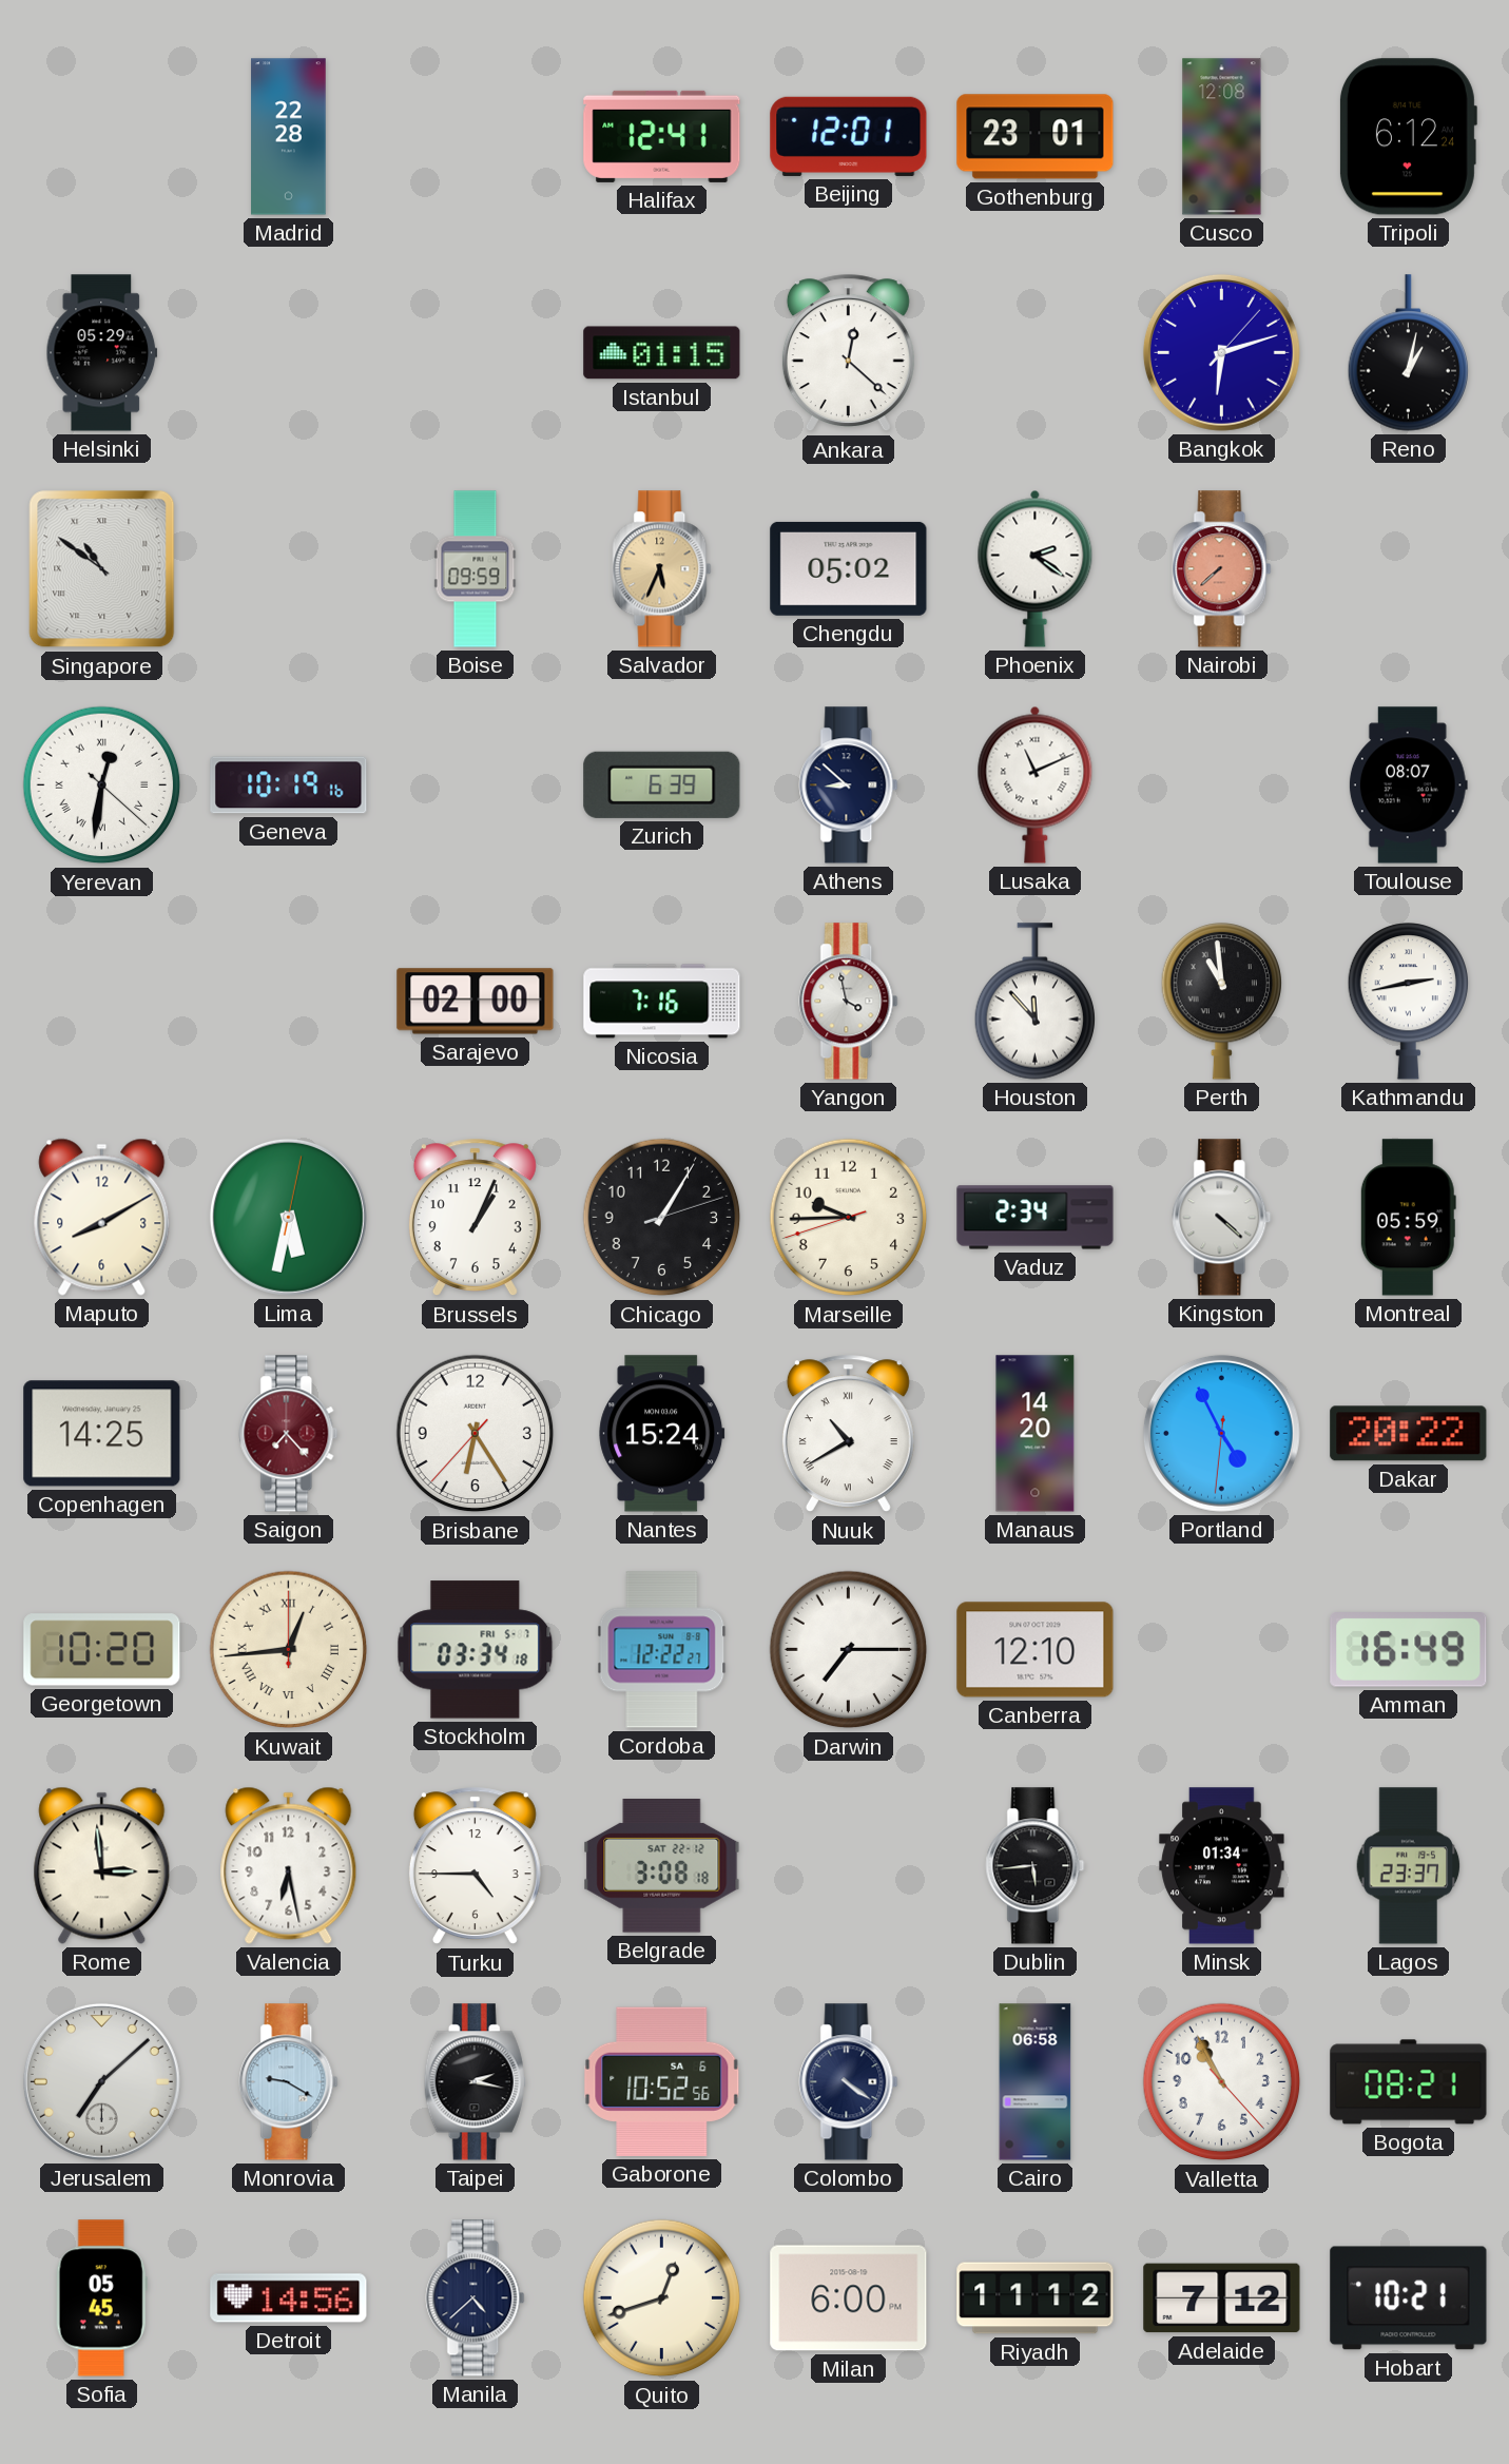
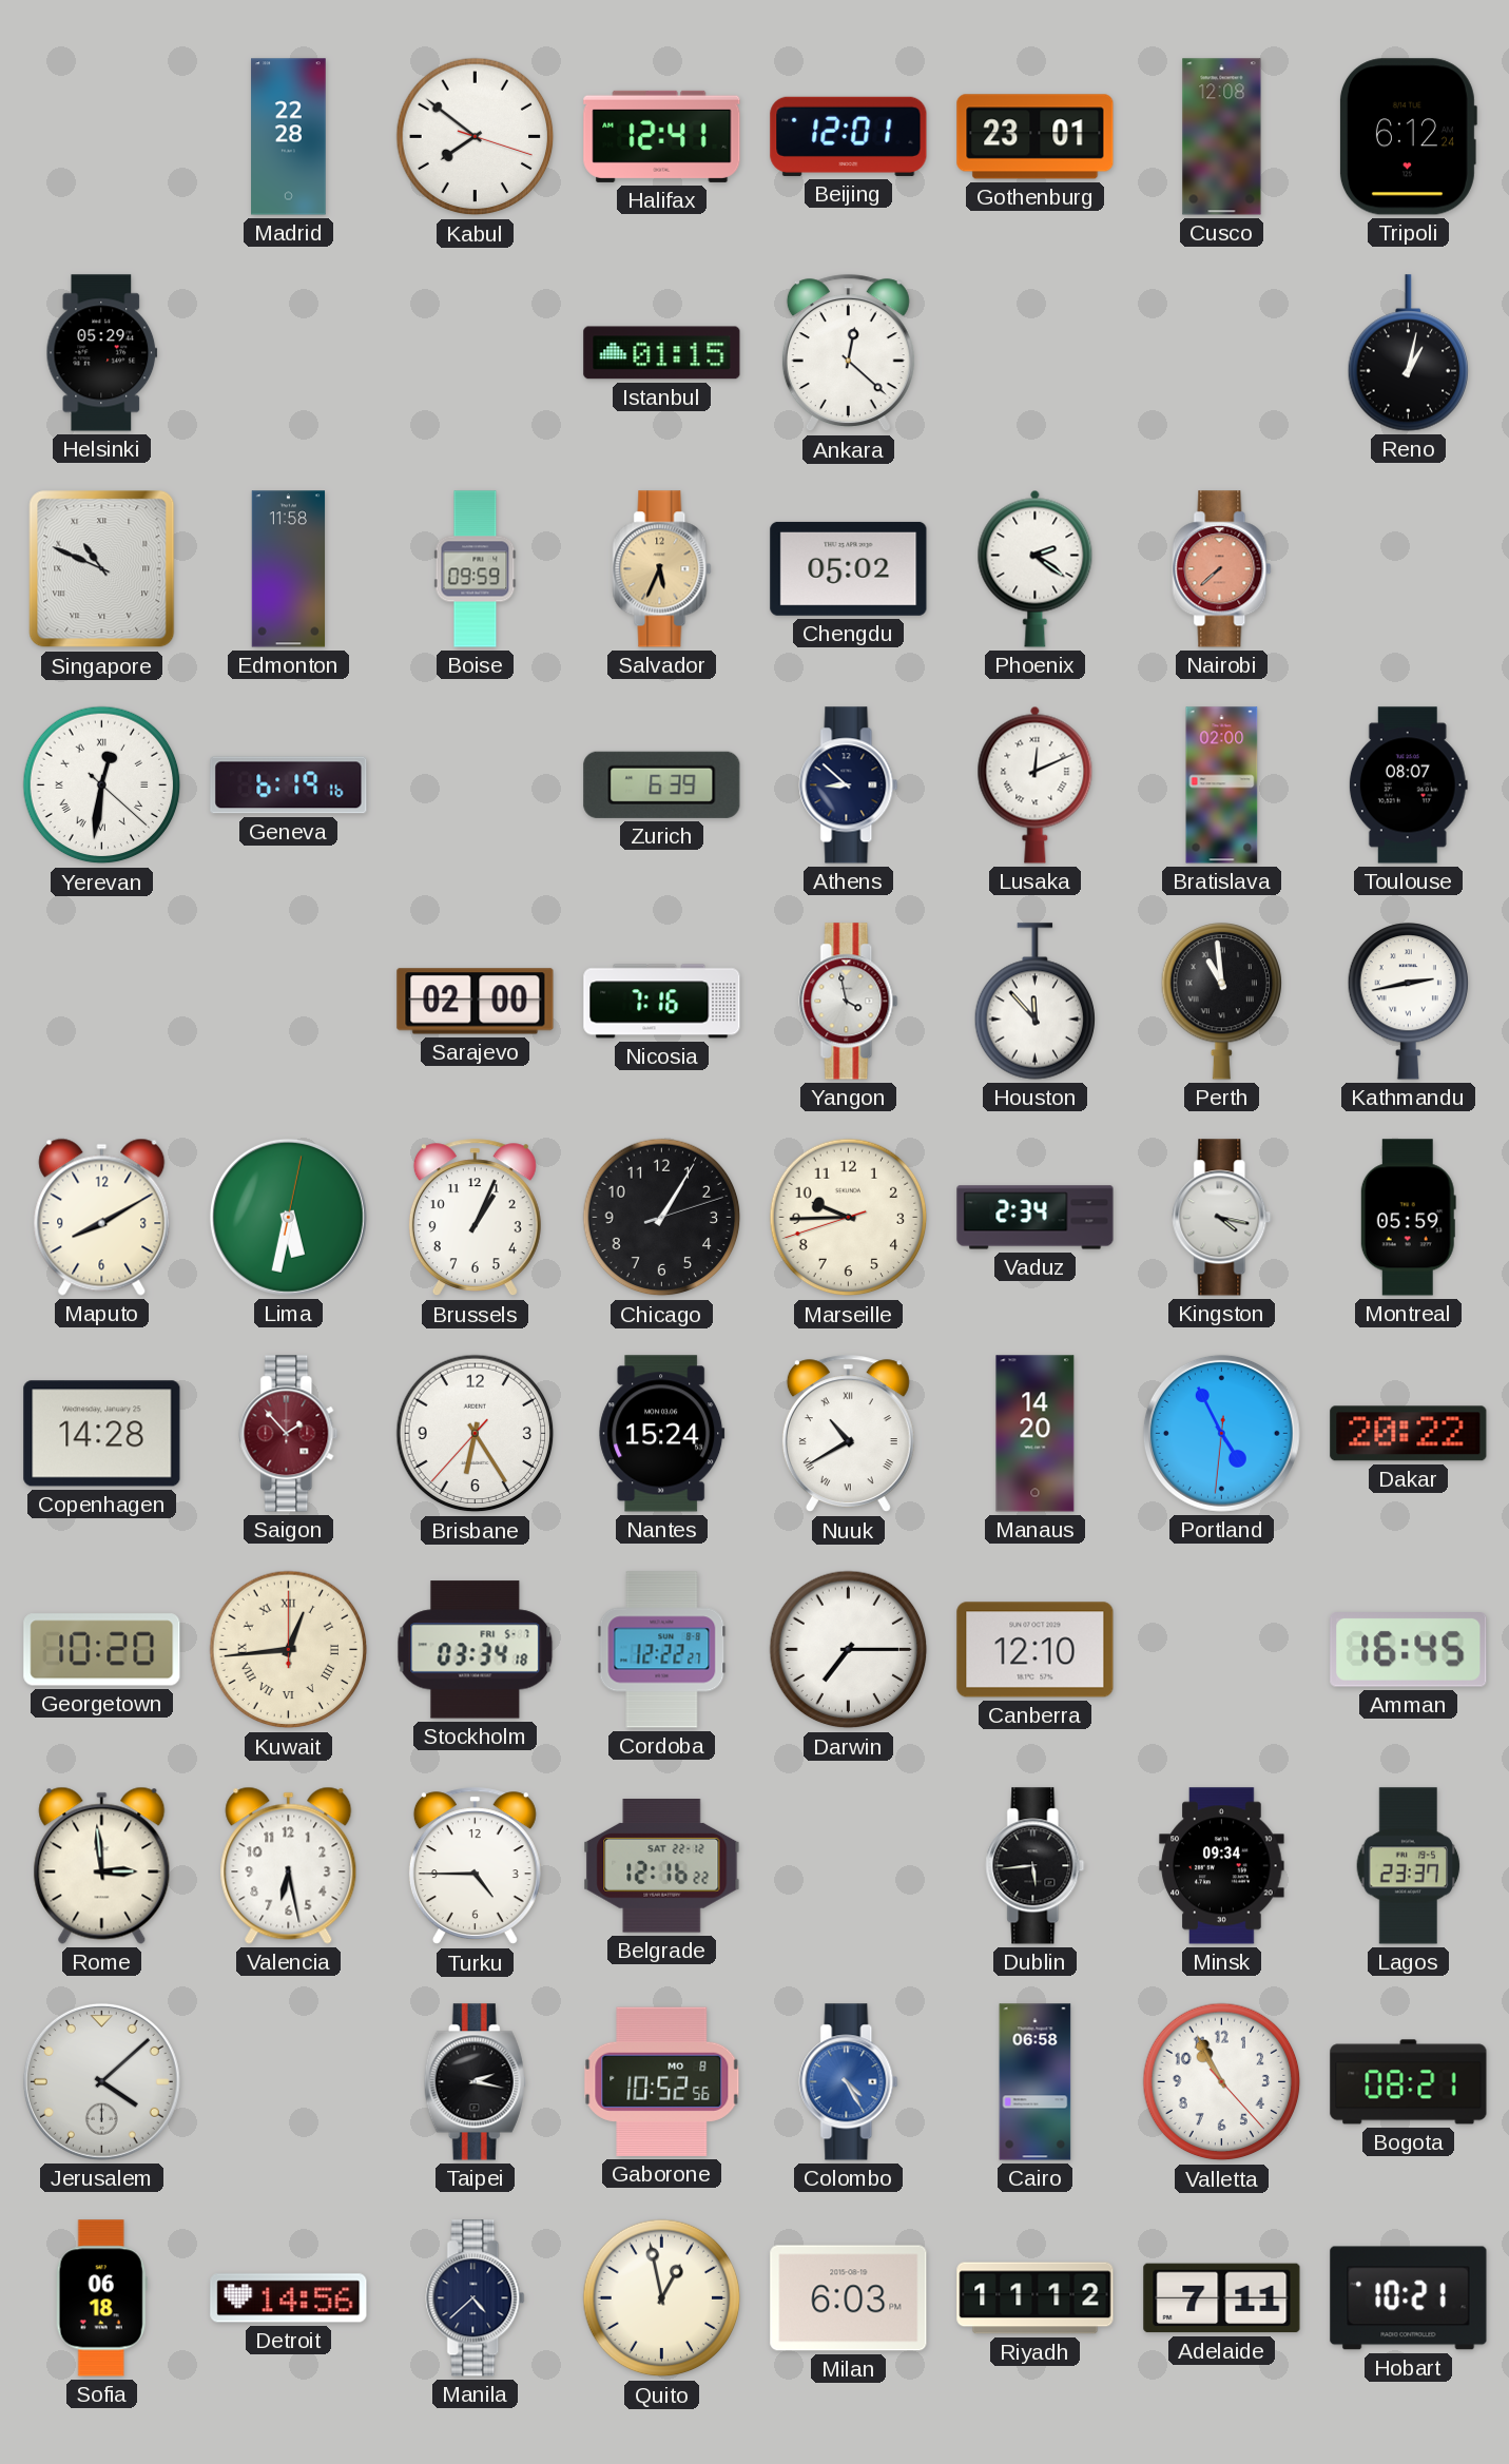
Kabul: none -> 7:51 (476, 137)
Bangkok: 6:12 -> none (1221, 352)
Singapore: 10:51 -> 10:49 (102, 569)
Edmonton: none -> 11:58 (289, 569)
Geneva: 10:19 -> 6:19 (289, 785)
Lusaka: 11:11 -> 12:11 (1036, 784)
Bratislava: none -> 02:00 (1222, 785)
Kingston: 4:22 -> 4:17 (1222, 1218)
Copenhagen: 14:25 -> 14:28 (102, 1434)
Saigon: 7:23 -> 1:53 (289, 1434)
Amman: 16:49 -> 16:45 (1409, 1650)
Belgrade: 3:08 -> 12:16 (662, 1866)
Minsk: 01:34 -> 09:34 (1222, 1866)
Jerusalem: 7:08 -> 4:08 (101, 2081)
Monrovia: 9:20 -> none (289, 2082)
Gaborone date: SA 6 -> MO 8 (662, 2081)
Colombo: 4:21 -> 4:25 (849, 2082)
Colombo dial: navy -> blue (849, 2082)
Sofia: 05:45 -> 06:18 (101, 2298)
Quito: 12:42 -> 12:58 (662, 2298)
Milan: 6:00 -> 6:03 (849, 2298)
Adelaide: 7:12 -> 7:11 (1222, 2298)
